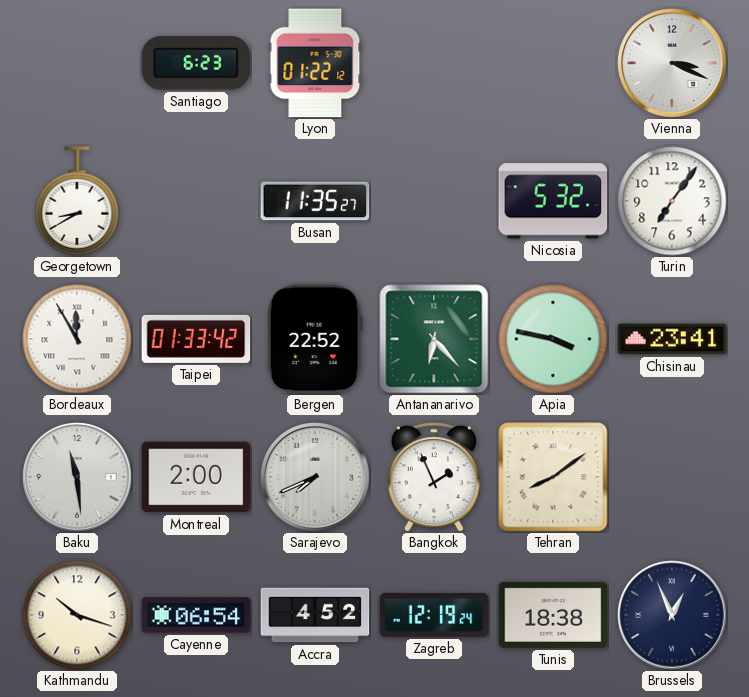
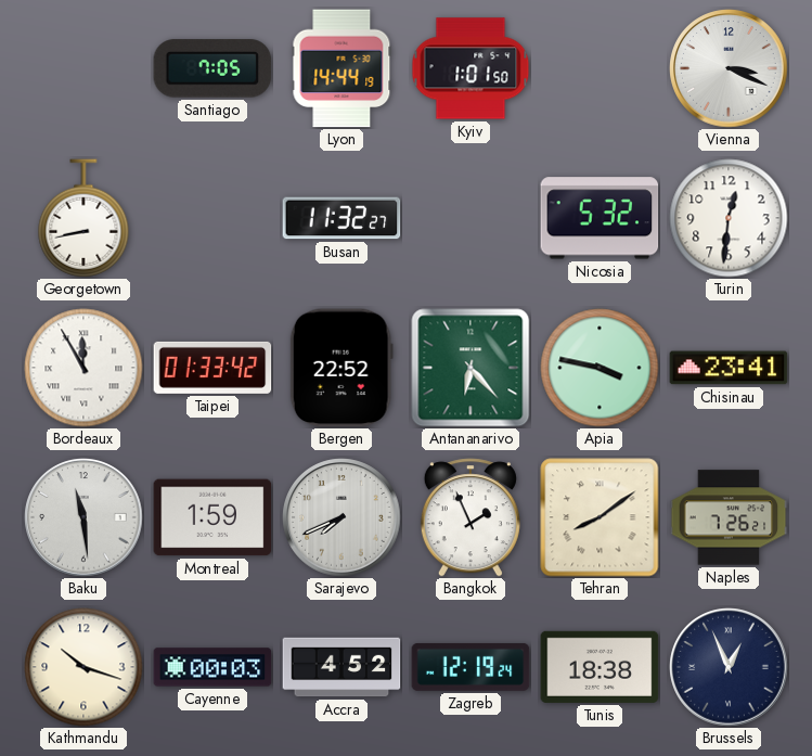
Santiago: 6:23 -> 7:05 (212, 68)
Lyon: 01:22 -> 14:44 (341, 68)
Kyiv: none -> 1:01 (471, 68)
Georgetown: 8:40 -> 8:43 (83, 218)
Busan: 11:35 -> 11:32 (341, 218)
Turin: 7:06 -> 12:31 (729, 218)
Montreal: 2:00 -> 1:59 (212, 517)
Naples: none -> 7:26 (729, 517)
Cayenne: 06:54 -> 00:03 (212, 667)
